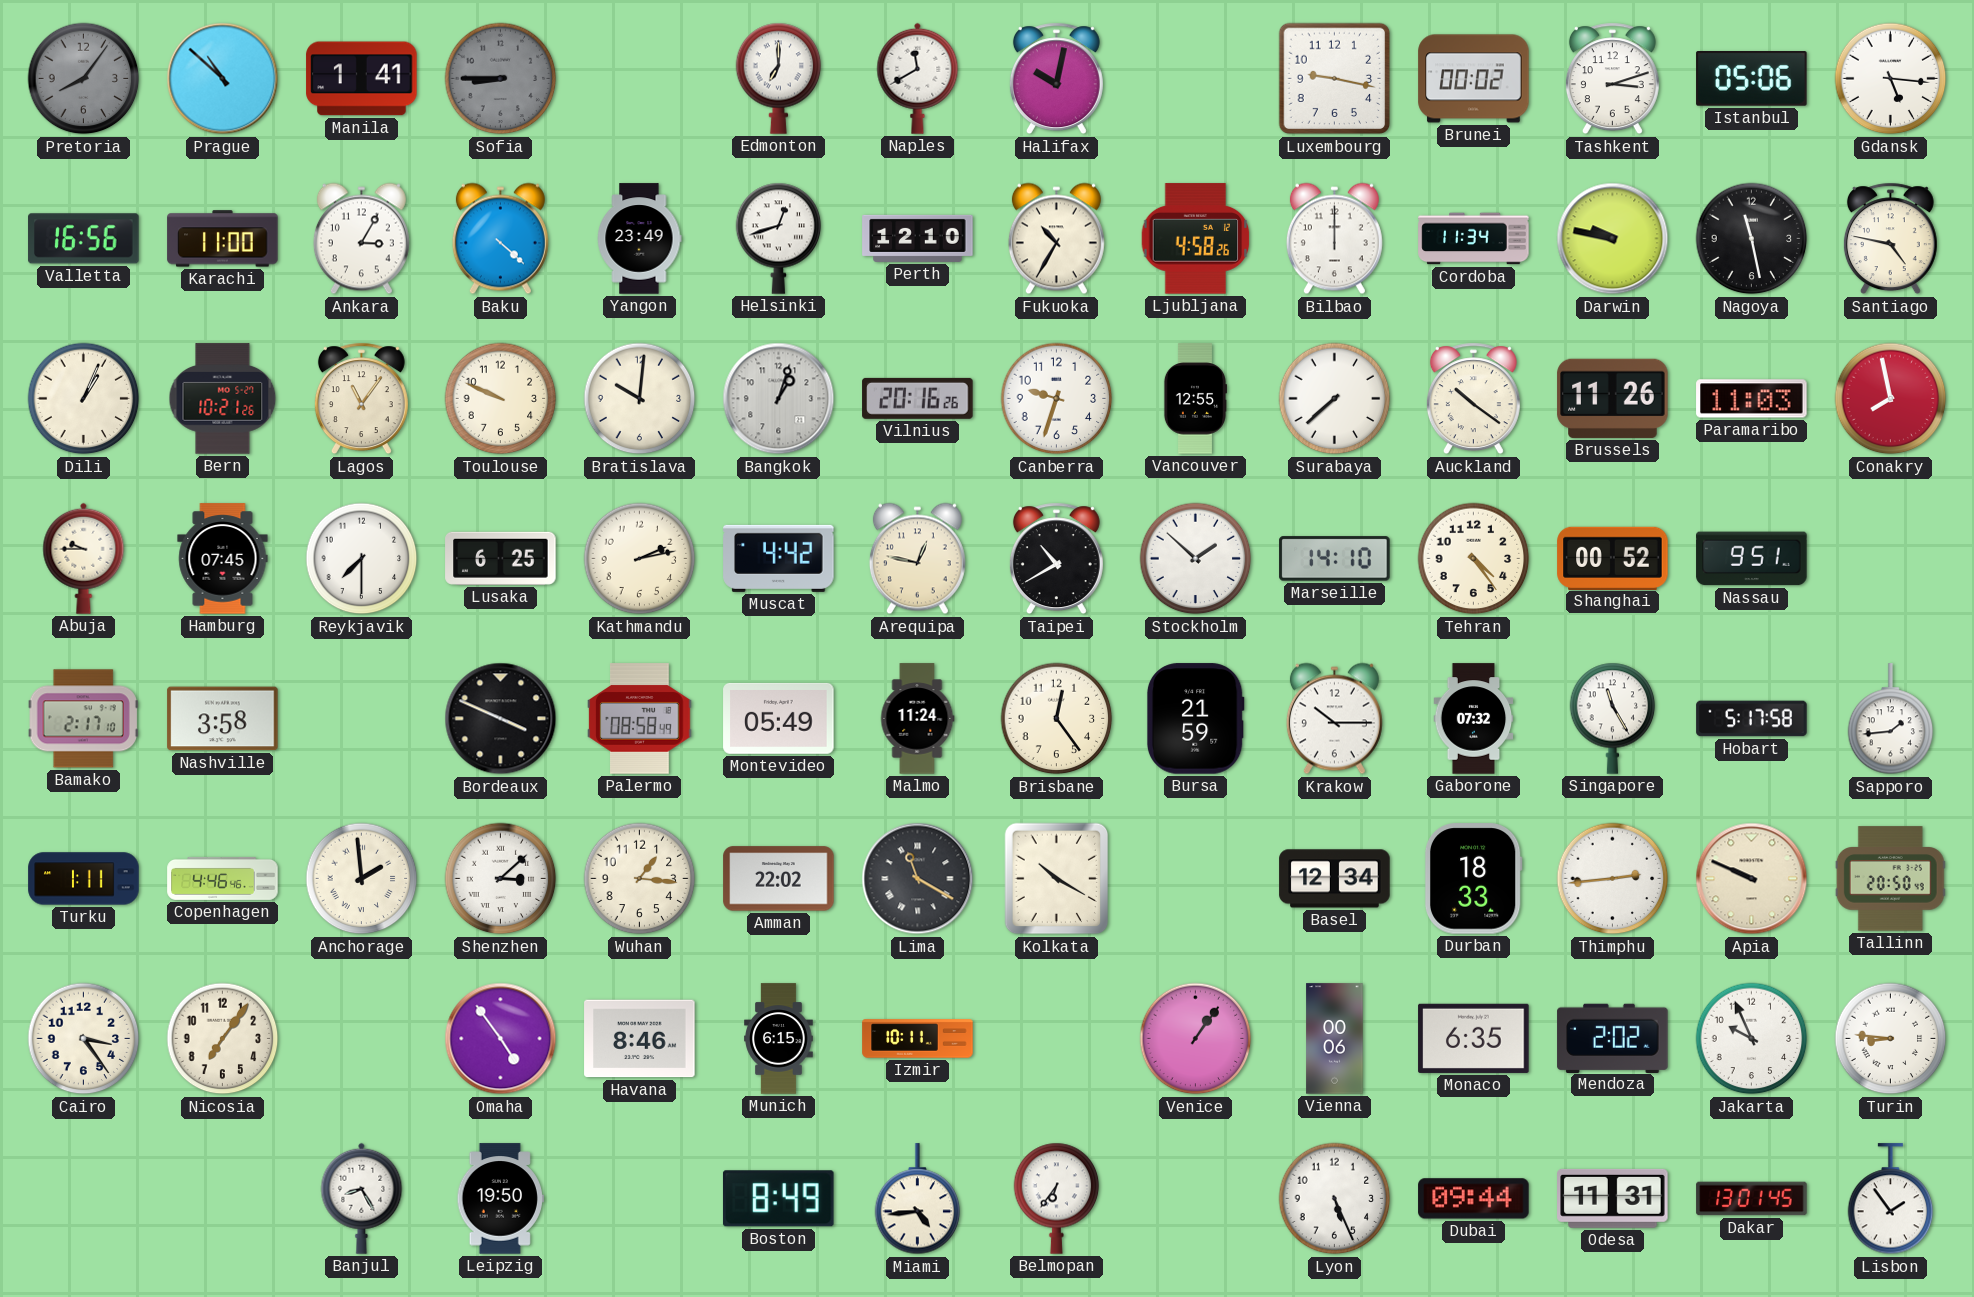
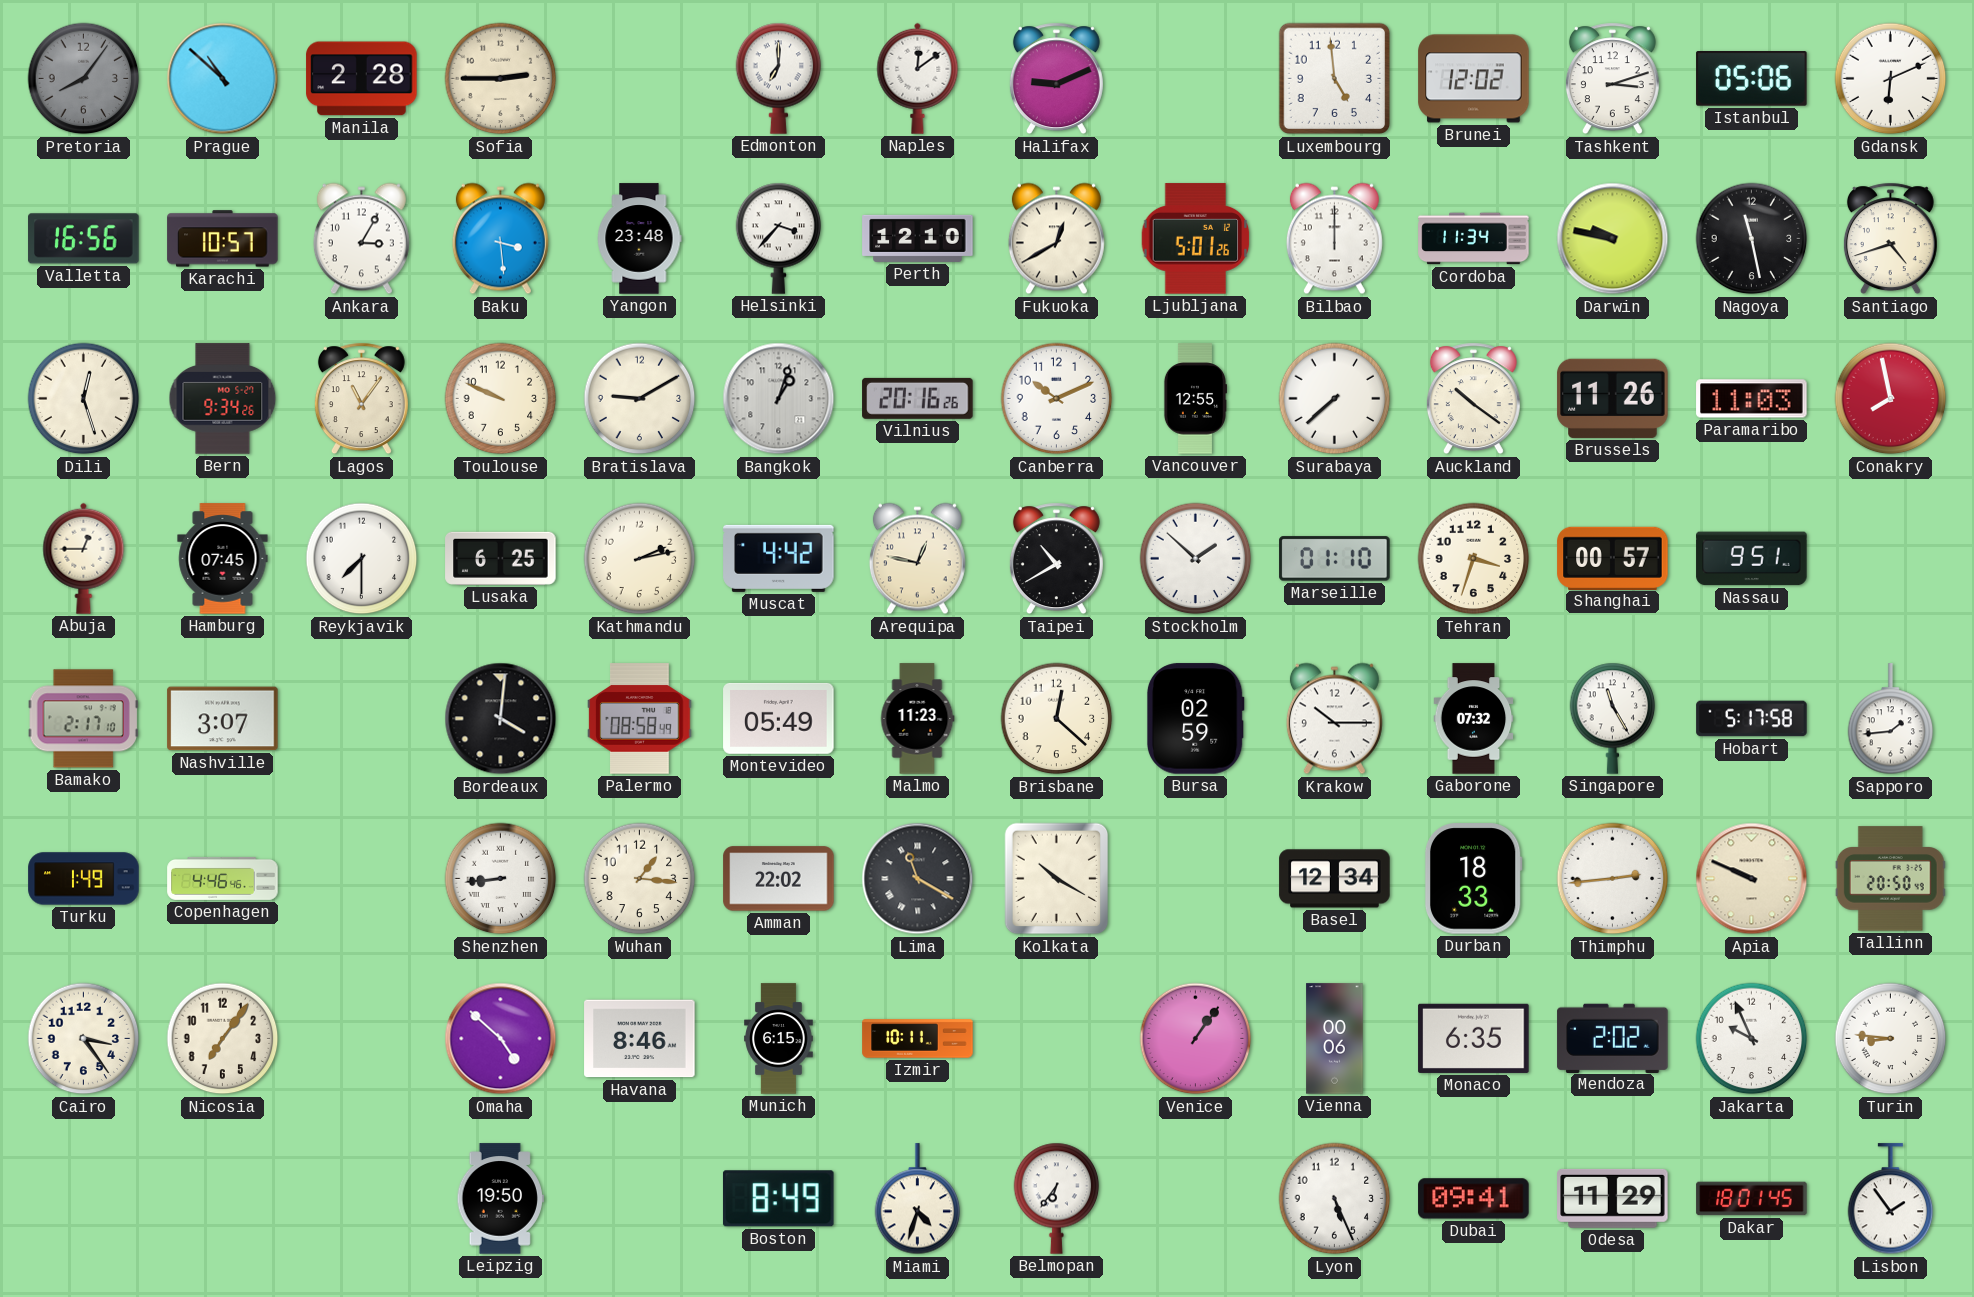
Manila: 1:41 -> 2:28 (362, 79)
Sofia: 8:45 -> 2:45 (501, 79)
Sofia dial: grey -> cream (501, 79)
Naples: 11:40 -> 12:09 (918, 78)
Halifax: 10:02 -> 9:11 (1056, 79)
Luxembourg: 9:17 -> 4:59 (1335, 79)
Brunei: 00:02 -> 12:02 (1474, 79)
Gdansk: 5:16 -> 6:11 (1891, 79)
Karachi: 11:00 -> 10:57 (223, 239)
Baku: 4:22 -> 3:29 (500, 239)
Yangon: 23:49 -> 23:48 (639, 239)
Helsinki: 12:42 -> 3:37 (779, 238)
Fukuoka: 10:35 -> 12:40 (1056, 239)
Ljubljana: 4:58 -> 5:01 (1196, 239)
Santiago: 4:47 -> 4:42 (1890, 239)
Dili: 1:04 -> 12:27 (84, 399)
Bern: 10:21 -> 9:34 (223, 399)
Bratislava: 10:01 -> 9:10 (640, 399)
Canberra: 9:33 -> 10:11 (1057, 399)
Abuja: 9:45 -> 12:45 (84, 558)
Marseille: 14:10 -> 01:10 (1335, 559)
Tehran: 4:24 -> 3:33 (1474, 559)
Shanghai: 00:52 -> 00:57 (1613, 558)
Nashville: 3:58 -> 3:07 (223, 719)
Bordeaux: 3:49 -> 4:01 (501, 719)
Malmo: 11:24 -> 11:23 (917, 719)
Brisbane: 12:24 -> 12:22 (1057, 719)
Bursa: 21:59 -> 02:59 (1195, 719)
Turku: 1:11 -> 1:49 (84, 879)
Anchorage: 1:59 -> none (362, 879)
Shenzhen: 3:08 -> 8:44 (501, 879)
Omaha: 4:54 -> 4:52 (501, 1039)
Banjul: 8:25 -> none (362, 1198)
Miami: 4:44 -> 4:33 (918, 1199)
Dubai: 09:44 -> 09:41 (1474, 1199)
Odesa: 11:31 -> 11:29 (1613, 1198)
Dakar: 13:01 -> 18:01 (1752, 1199)
